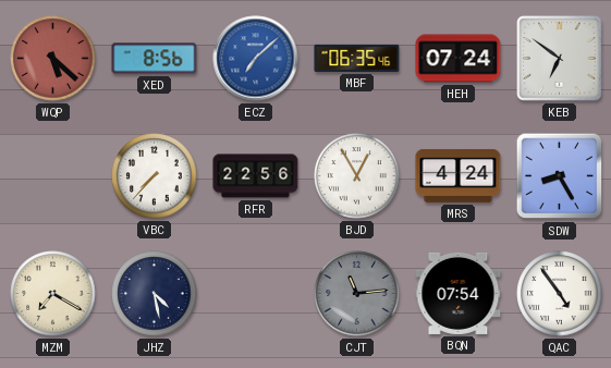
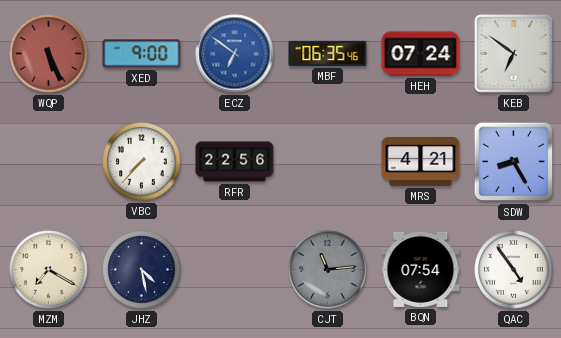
WQP: 5:22 -> 5:26 (49, 54)
XED: 8:56 -> 9:00 (142, 54)
ECZ: 7:08 -> 6:51 (235, 54)
BJD: 12:55 -> none (357, 176)
MRS: 4:24 -> 4:21 (421, 161)
